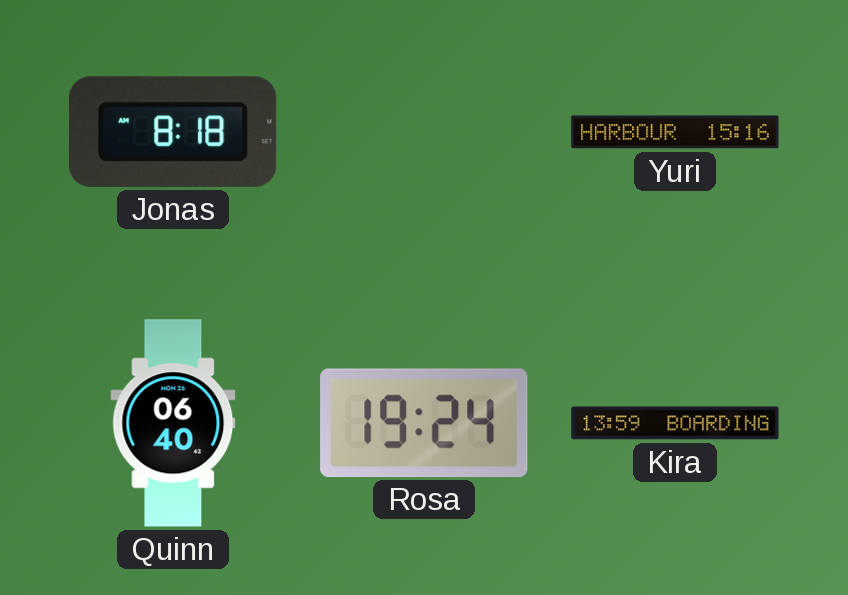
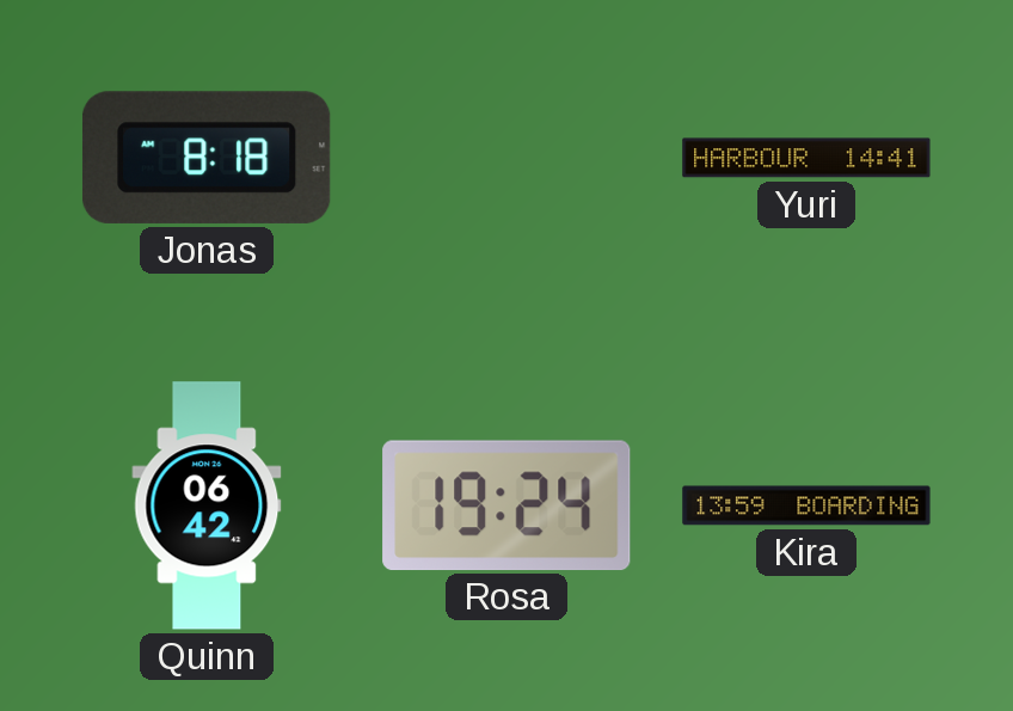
Yuri: 15:16 -> 14:41 (806, 158)
Quinn: 06:40 -> 06:42 (207, 505)
